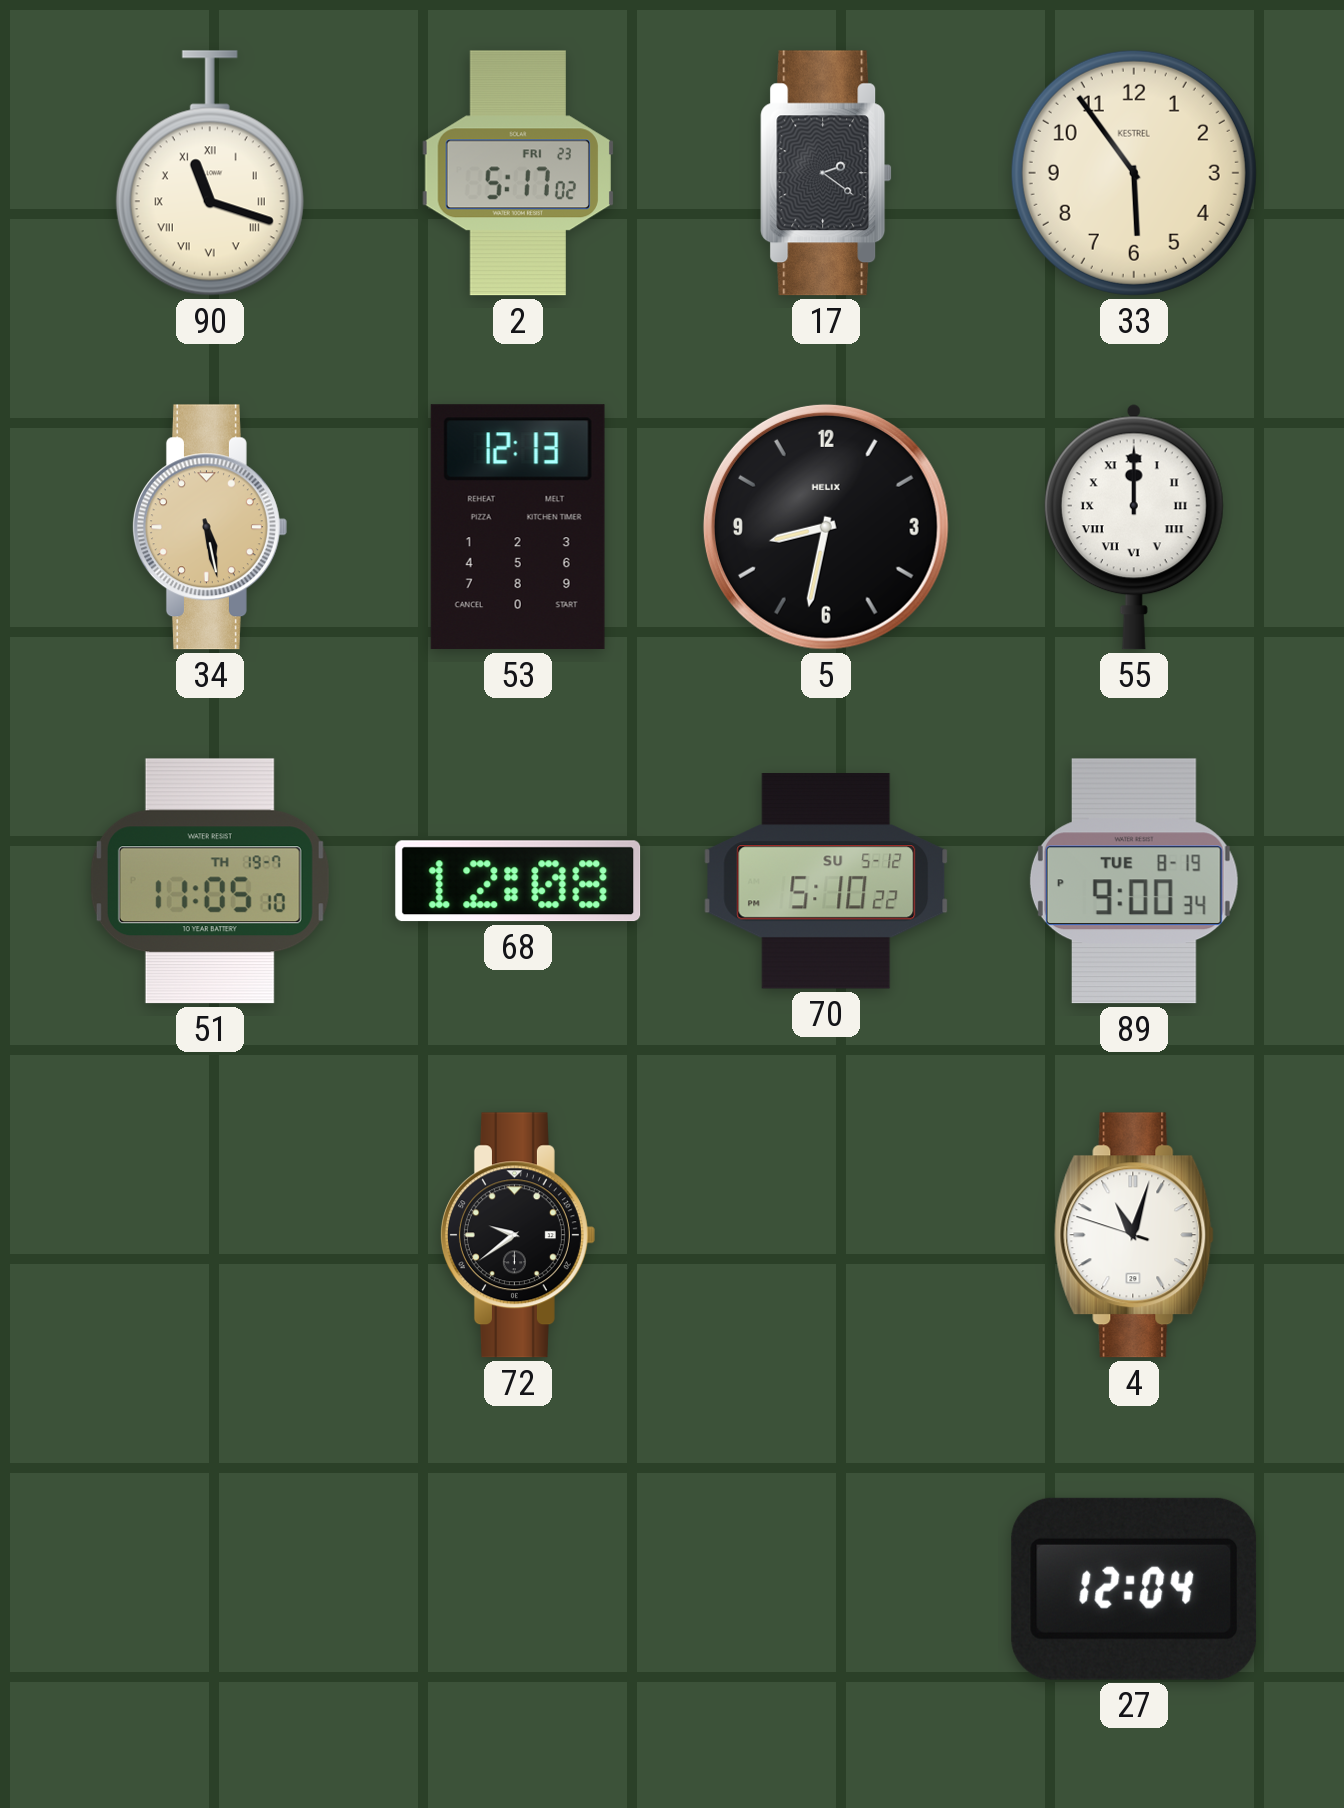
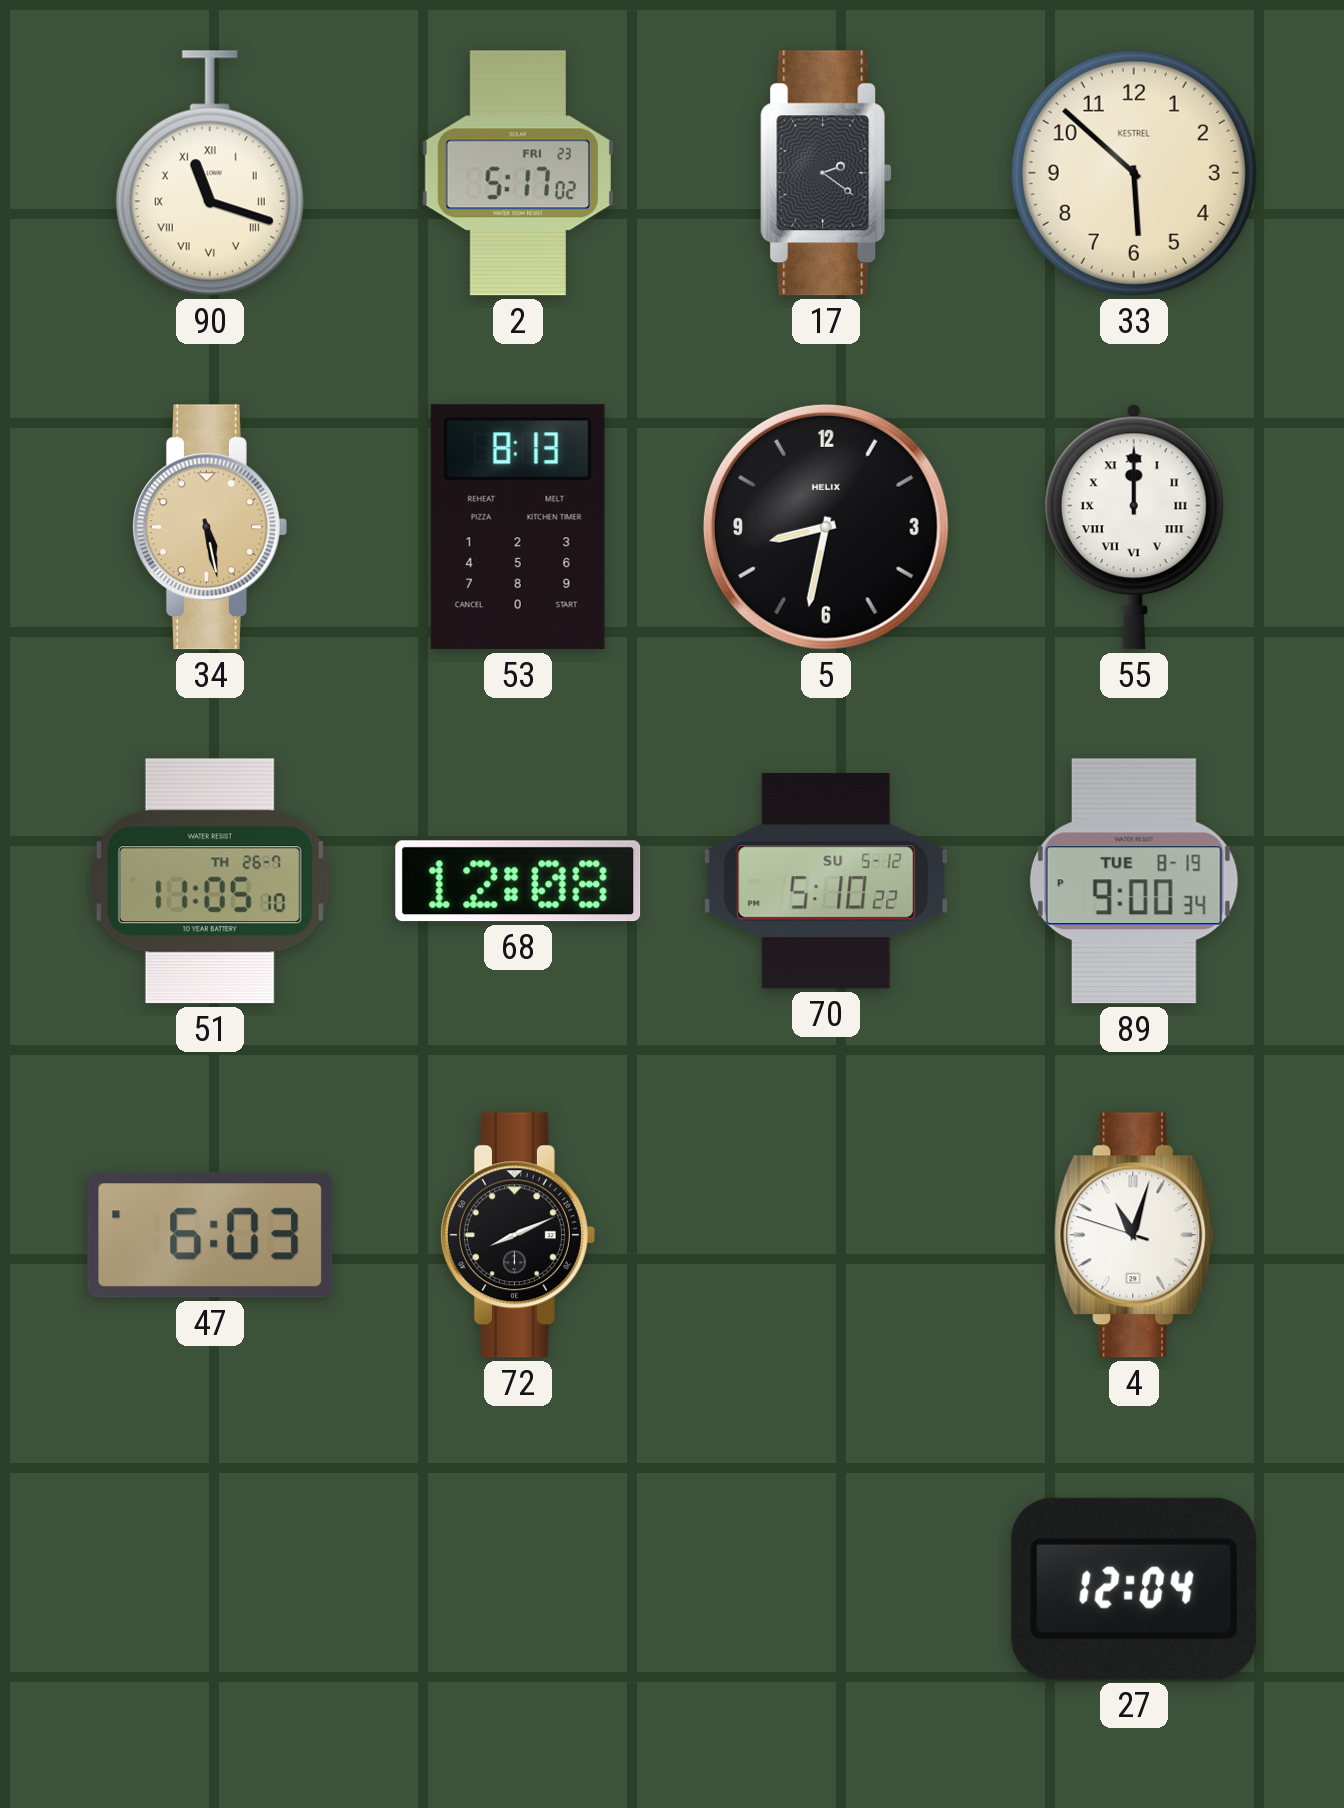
33: 5:54 -> 5:52 (1134, 173)
53: 12:13 -> 8:13 (518, 527)
51 date: TH 19-7 -> TH 26-7 (210, 881)
47: none -> 6:03 (210, 1235)
72: 9:39 -> 8:11 (517, 1235)
